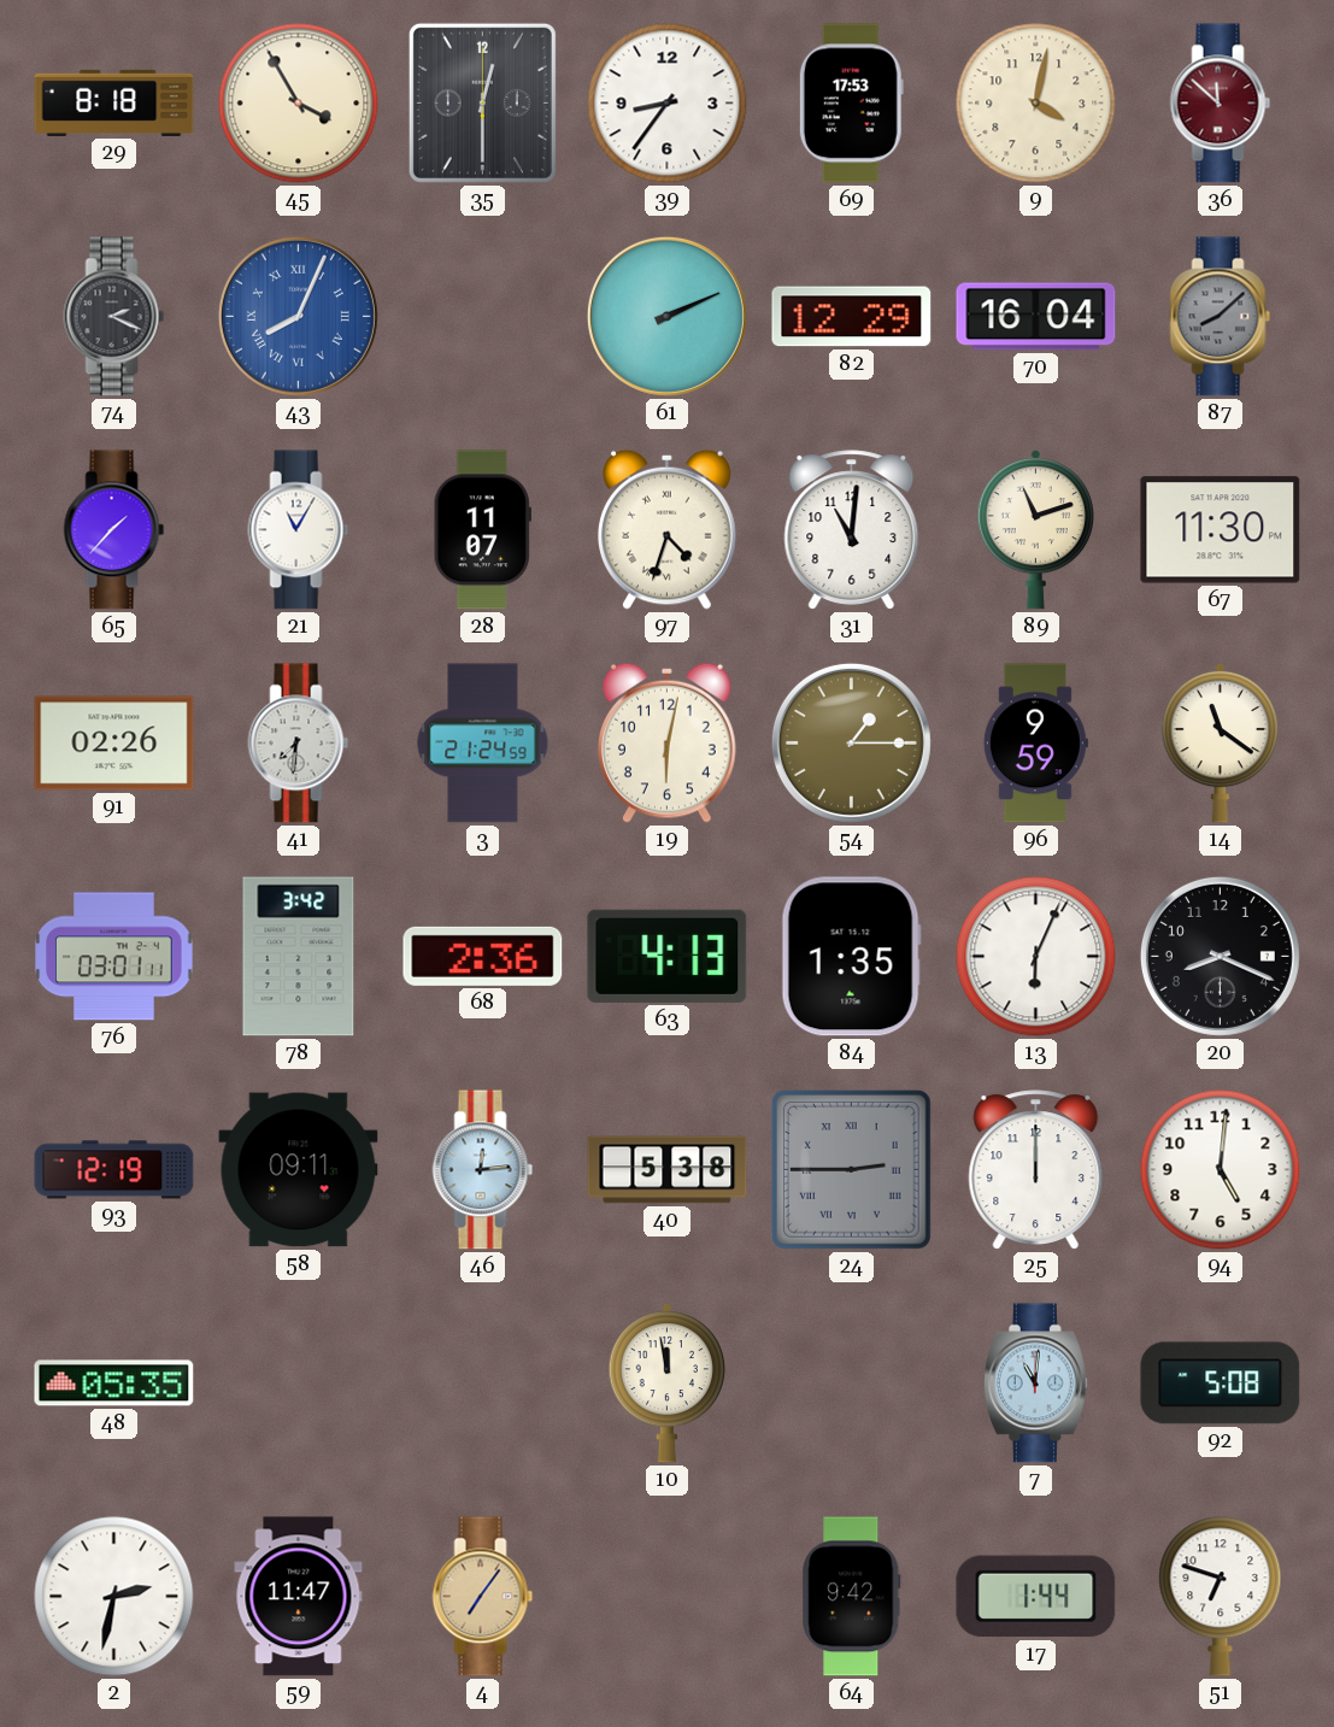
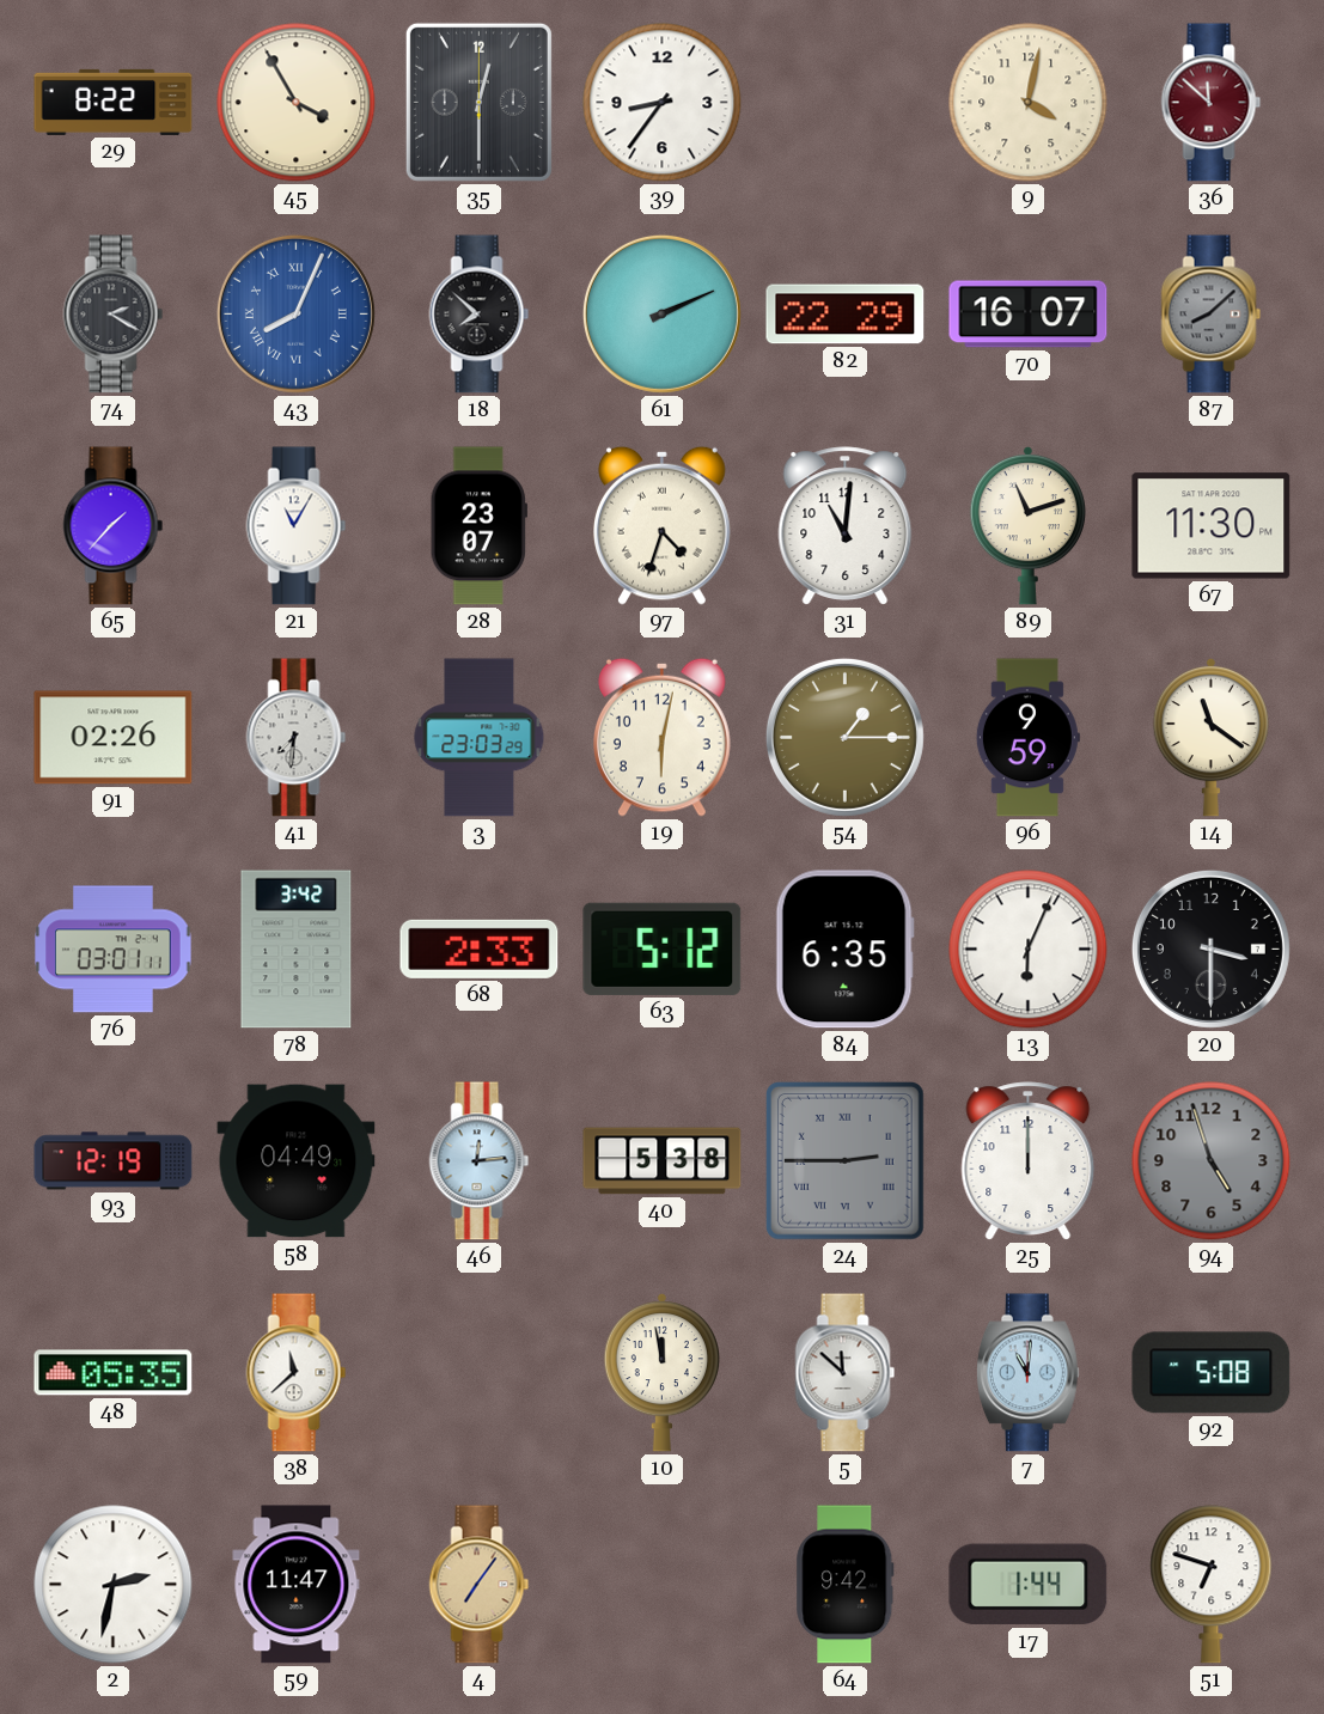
29: 8:18 -> 8:22 (114, 102)
69: 17:53 -> none (851, 104)
74: 2:19 -> 2:20 (114, 315)
18: none -> 7:52 (480, 315)
82: 12:29 -> 22:29 (846, 315)
70: 16:04 -> 16:07 (1029, 315)
28: 11:07 -> 23:07 (478, 526)
3: 21:24 -> 23:03 (480, 738)
68: 2:36 -> 2:33 (480, 949)
63: 4:13 -> 5:12 (663, 949)
84: 1:35 -> 6:35 (844, 950)
20: 8:19 -> 3:30 (1210, 949)
58: 09:11 -> 04:49 (297, 1161)
94: 5:01 -> 4:57 (1212, 1161)
94 dial: white -> grey (1212, 1161)
38: none -> 11:38 (297, 1373)
5: none -> 11:52 (846, 1373)
